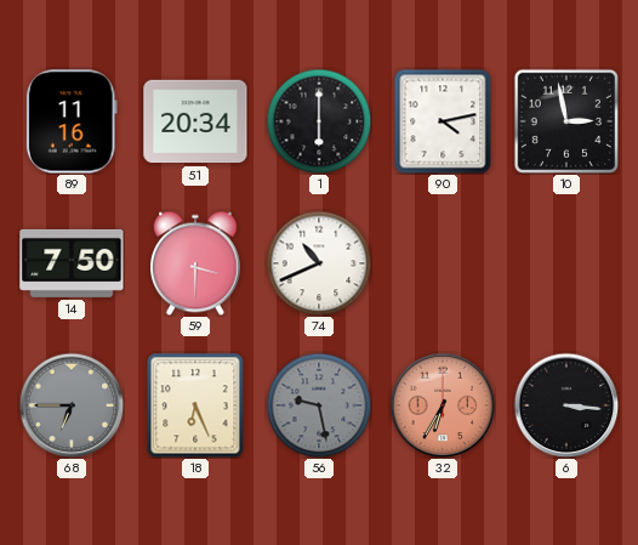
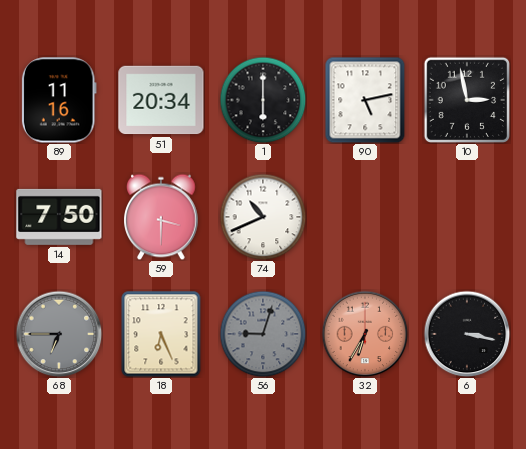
90: 4:13 -> 5:13 (365, 100)
56: 9:28 -> 9:03 (263, 334)
6: 3:16 -> 3:17 (467, 334)
